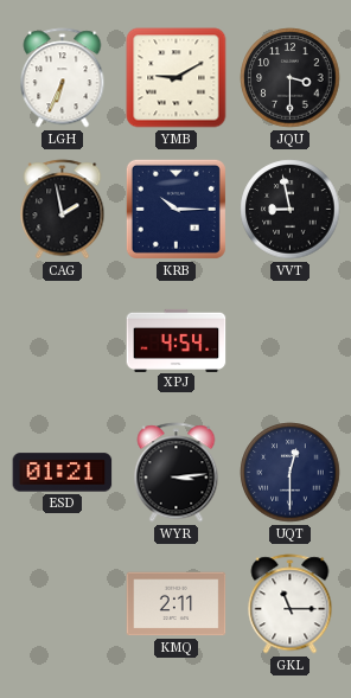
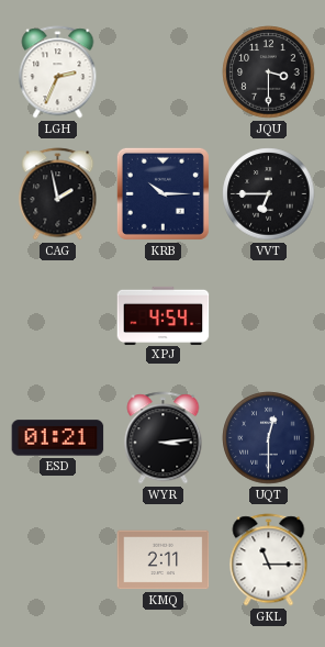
LGH: 6:34 -> 2:34 (58, 72)
YMB: 9:10 -> none (177, 78)
VVT: 8:58 -> 6:45 (269, 194)
